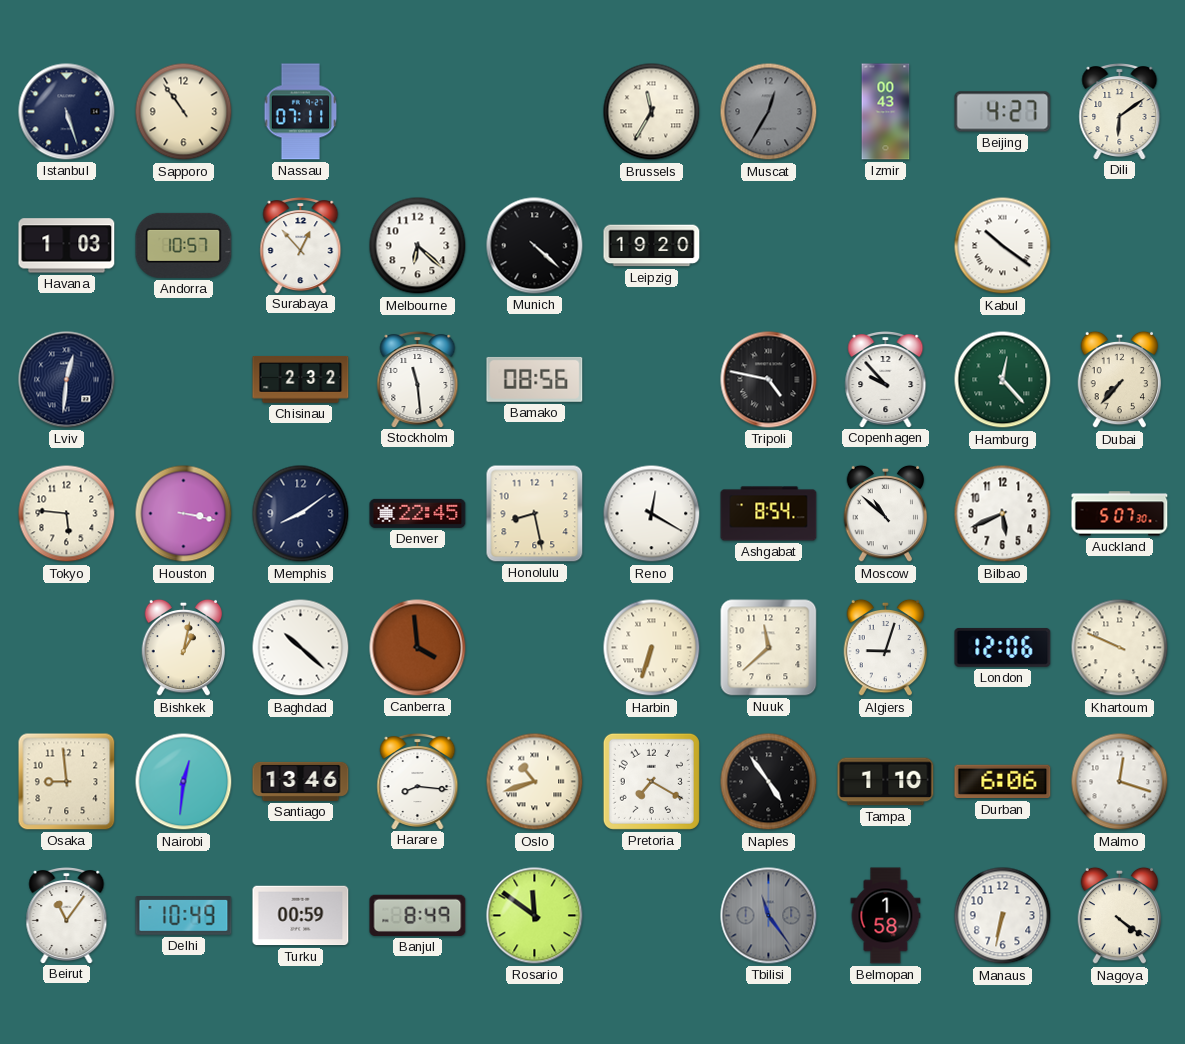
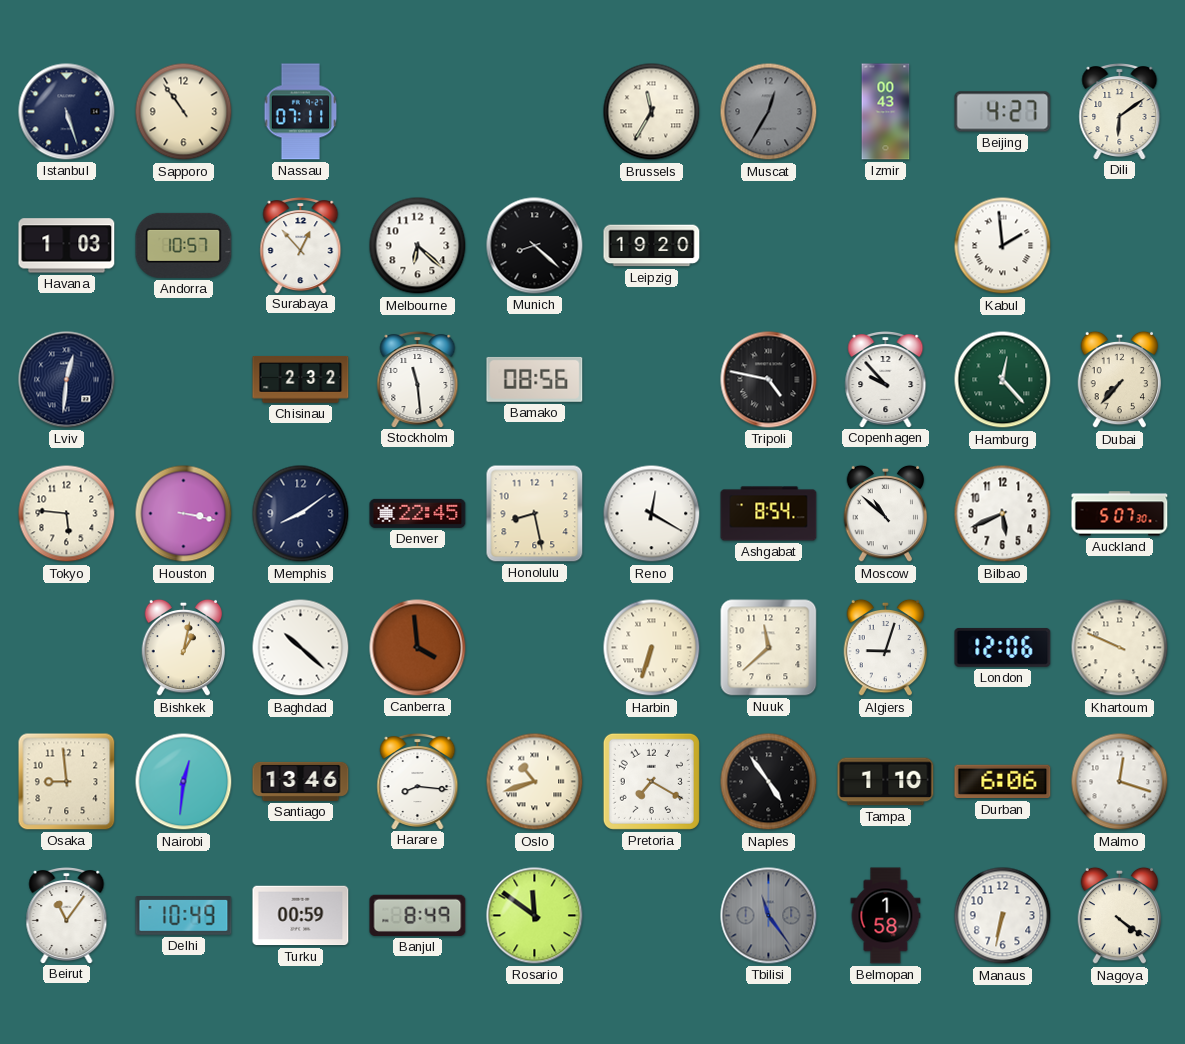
Munich: 4:22 -> 8:22 (535, 246)
Kabul: 10:21 -> 1:59 (1003, 246)
